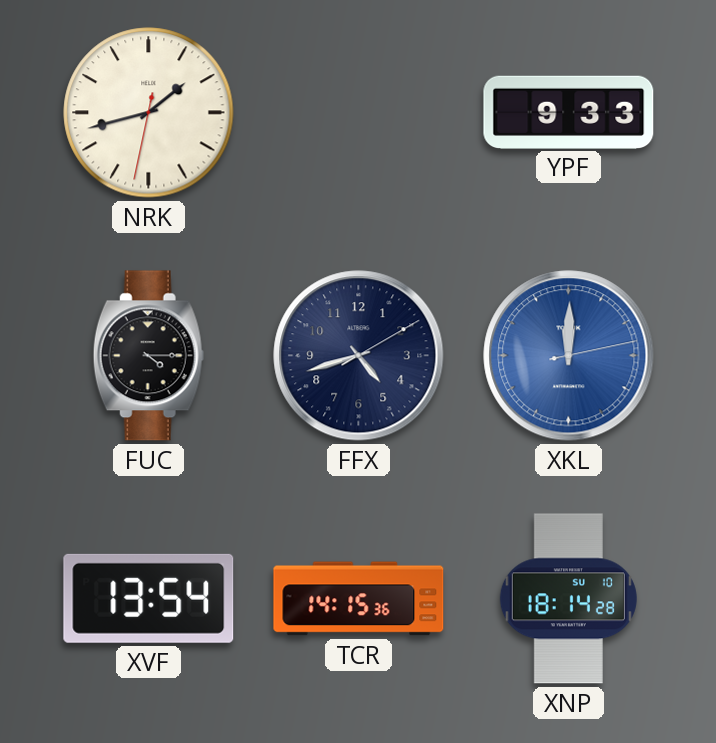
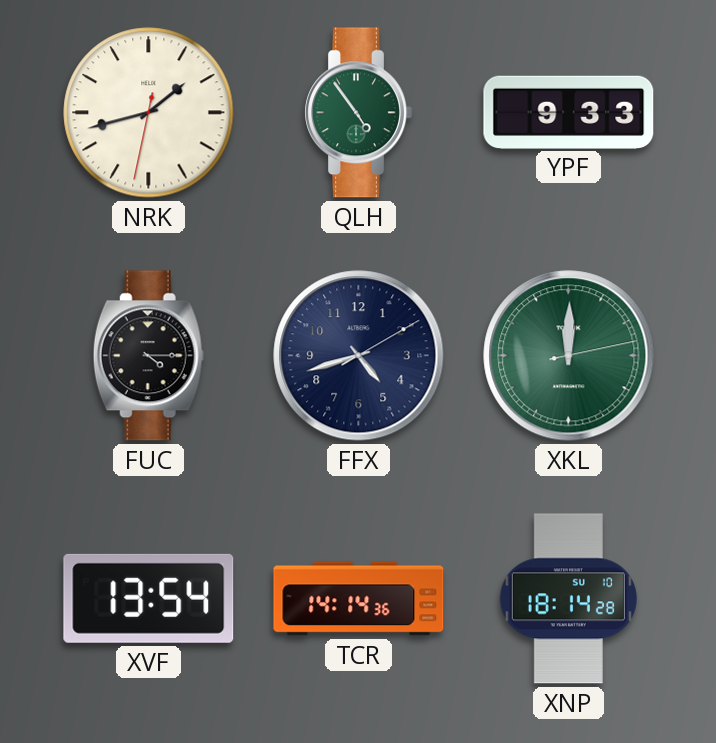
QLH: none -> 4:54 (358, 113)
XKL dial: blue -> green (569, 356)
TCR: 14:15 -> 14:14 (359, 599)
